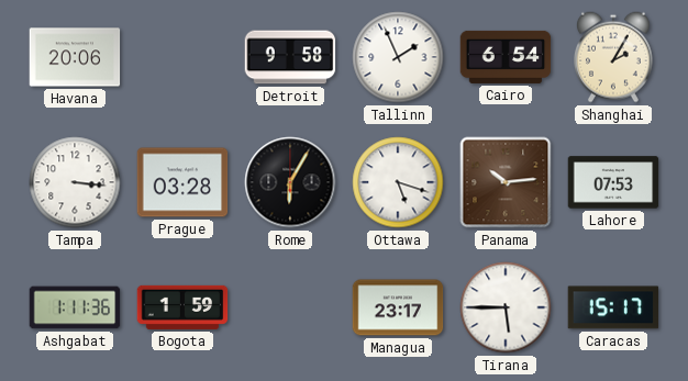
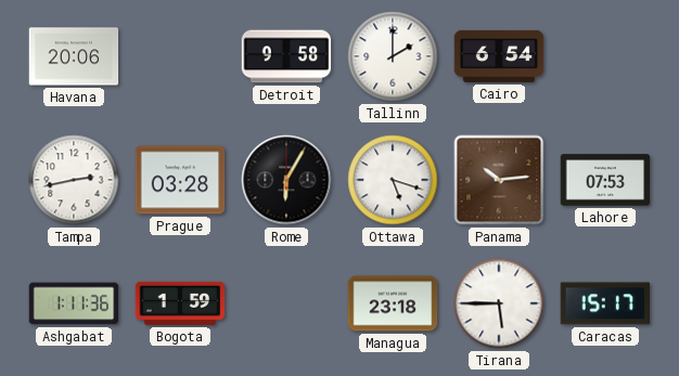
Tallinn: 1:56 -> 2:00 (393, 56)
Shanghai: 2:05 -> none (613, 57)
Tampa: 3:16 -> 2:43 (74, 180)
Managua: 23:17 -> 23:18 (393, 303)
